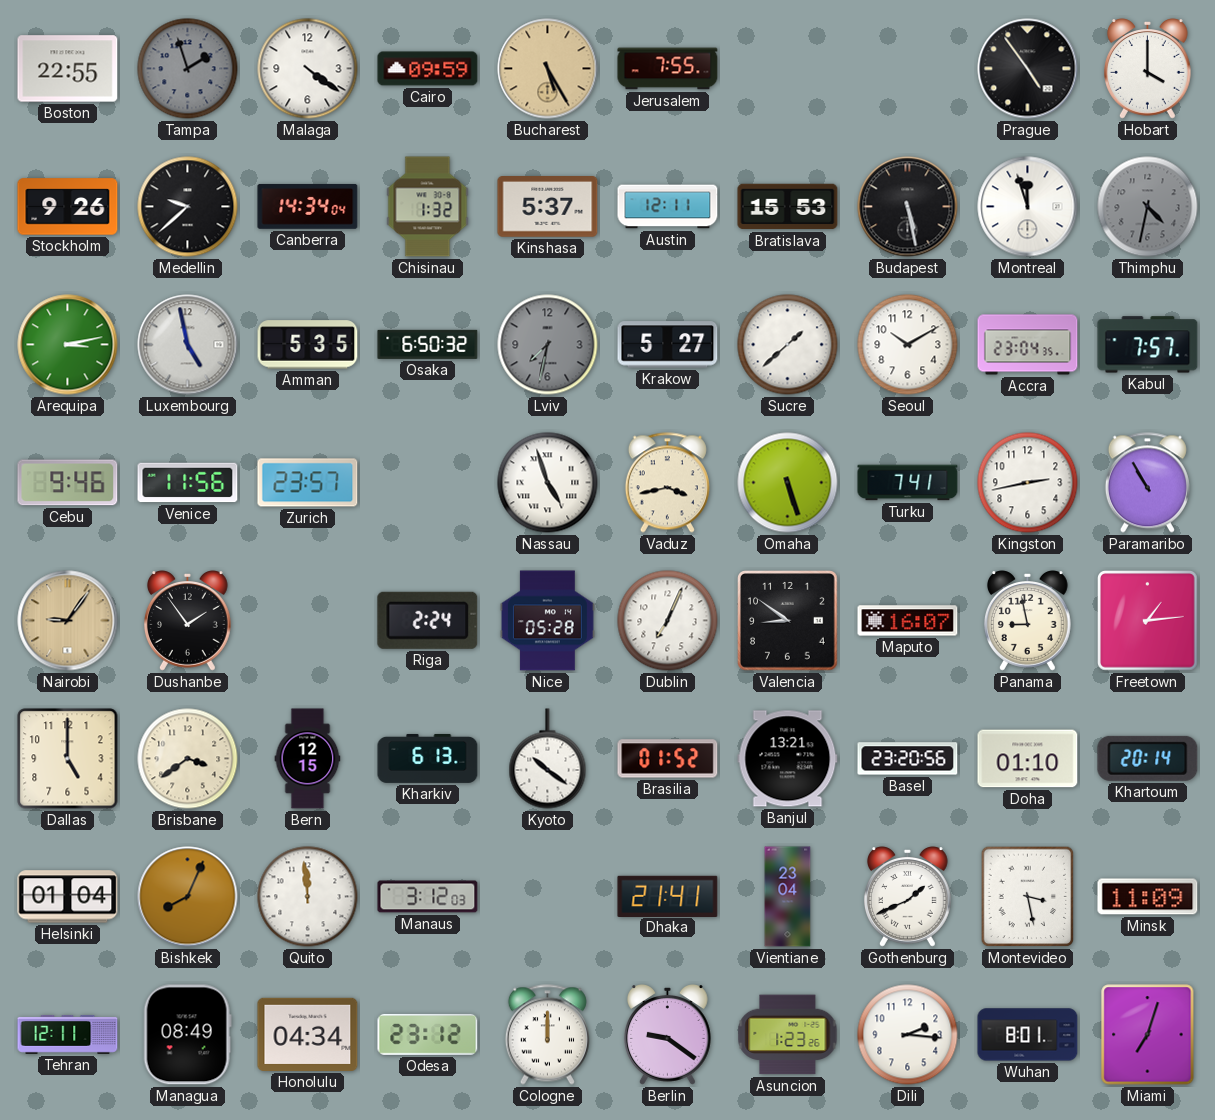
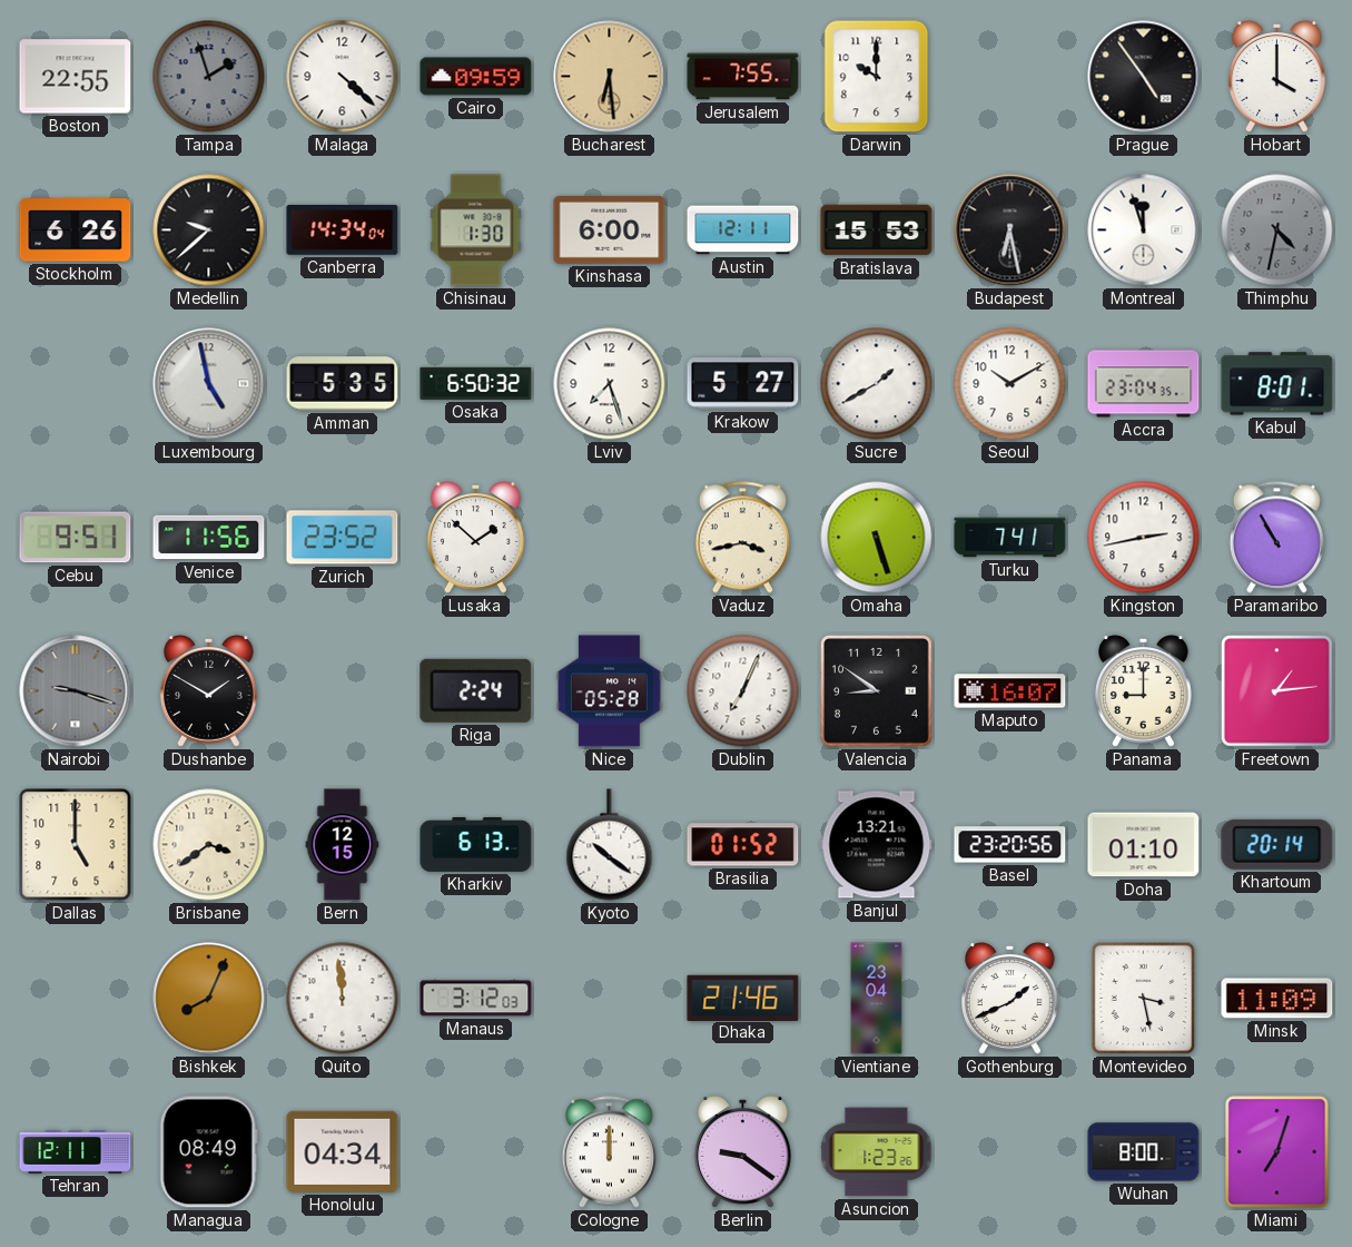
Malaga: 4:21 -> 4:22 (343, 77)
Bucharest: 5:25 -> 6:29 (610, 77)
Darwin: none -> 10:00 (877, 77)
Stockholm: 9:26 -> 6:26 (76, 230)
Chisinau: 1:32 -> 1:30 (476, 230)
Kinshasa: 5:37 -> 6:00 (610, 230)
Budapest: 5:28 -> 6:28 (1010, 230)
Arequipa: 3:13 -> none (68, 345)
Lviv: 7:32 -> 7:27 (610, 384)
Lviv dial: grey -> white (610, 384)
Sucre: 1:38 -> 1:40 (877, 384)
Kabul: 7:57 -> 8:01 (1277, 384)
Cebu: 9:46 -> 9:51 (76, 538)
Zurich: 23:57 -> 23:52 (343, 538)
Lusaka: none -> 1:52 (475, 538)
Nassau: 4:57 -> none (548, 483)
Nairobi: 9:06 -> 9:18 (76, 691)
Nairobi dial: champagne -> grey (76, 691)
Dushanbe: 1:54 -> 1:50 (208, 691)
Panama: 8:58 -> 9:00 (1143, 691)
Helsinki: 01:04 -> none (68, 897)
Dhaka: 21:41 -> 21:46 (743, 998)
Odesa: 23:12 -> none (428, 1034)
Dili: 2:16 -> none (908, 1035)
Wuhan: 8:01 -> 8:00 (1144, 1152)
